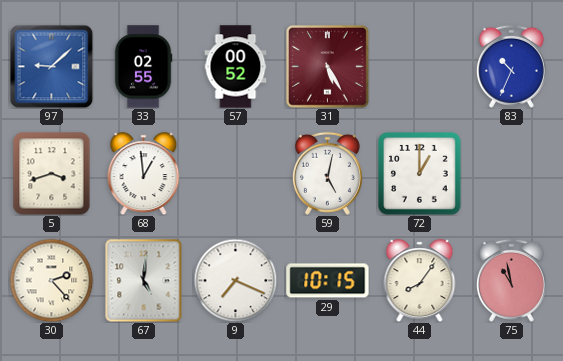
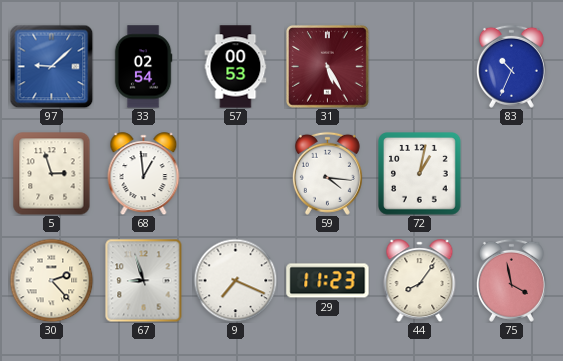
33: 02:55 -> 02:54 (143, 67)
57: 00:52 -> 00:53 (236, 67)
5: 3:42 -> 2:57 (52, 173)
59: 5:02 -> 4:16 (327, 173)
72: 1:00 -> 1:02 (420, 174)
67: 5:01 -> 8:57 (144, 280)
29: 10:15 -> 11:23 (328, 281)
75: 10:58 -> 3:58 (511, 280)
